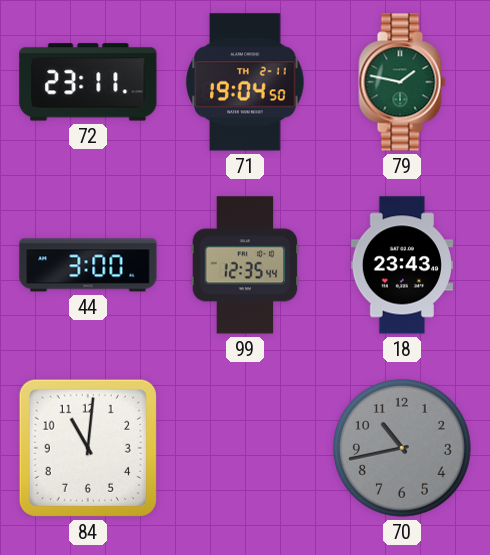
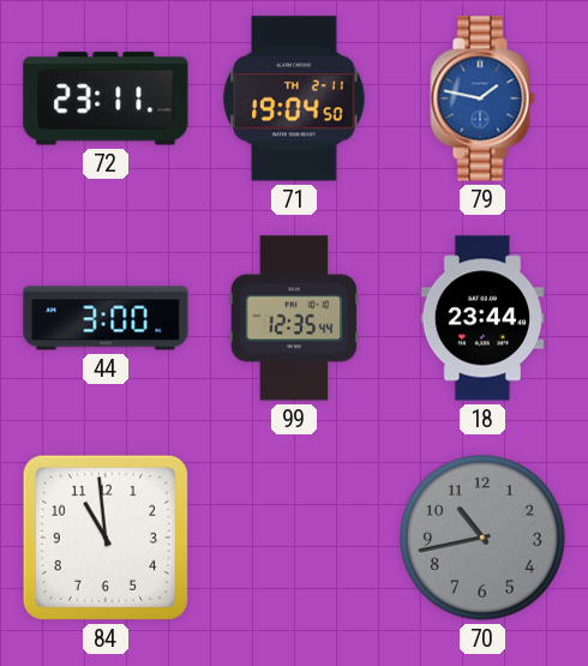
79 dial: green -> blue (482, 98)
18: 23:43 -> 23:44 (481, 318)
84: 11:01 -> 10:59 (106, 538)
